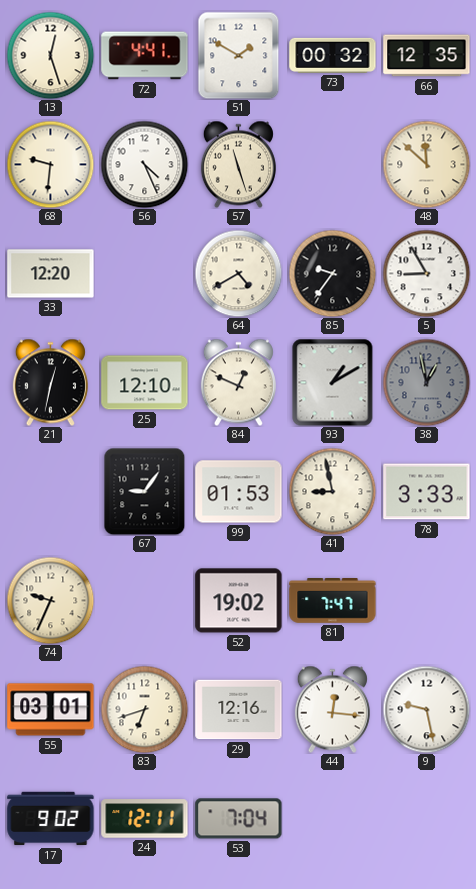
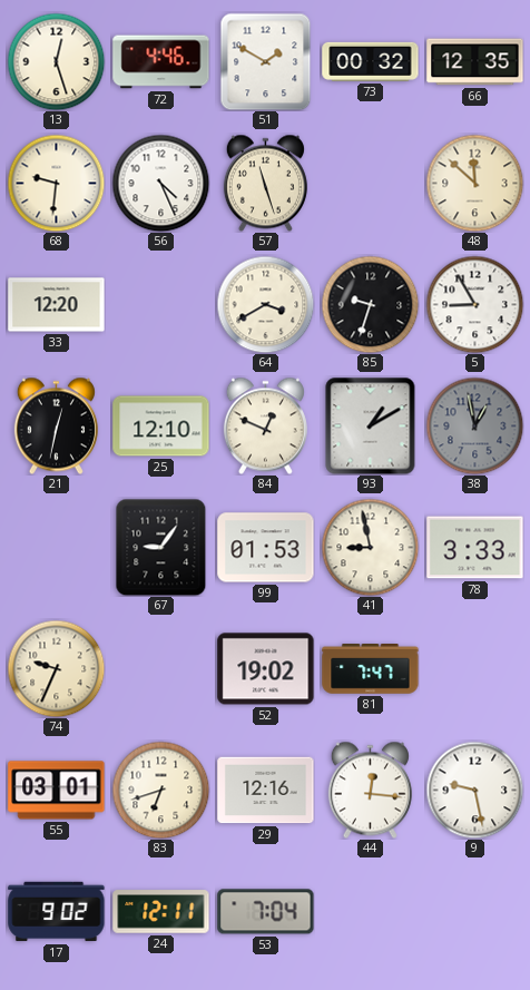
72: 4:41 -> 4:46 (161, 62)
64: 4:40 -> 3:40 (265, 304)
85: 9:36 -> 9:33 (370, 304)
